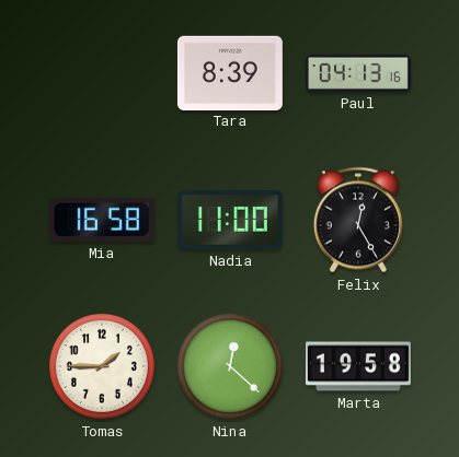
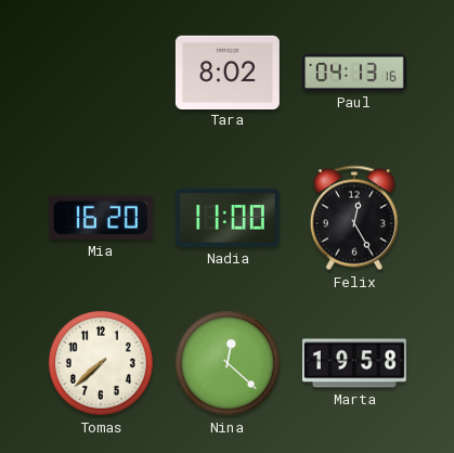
Tara: 8:39 -> 8:02 (228, 72)
Mia: 16:58 -> 16:20 (101, 218)
Tomas: 1:45 -> 7:38 (101, 363)
